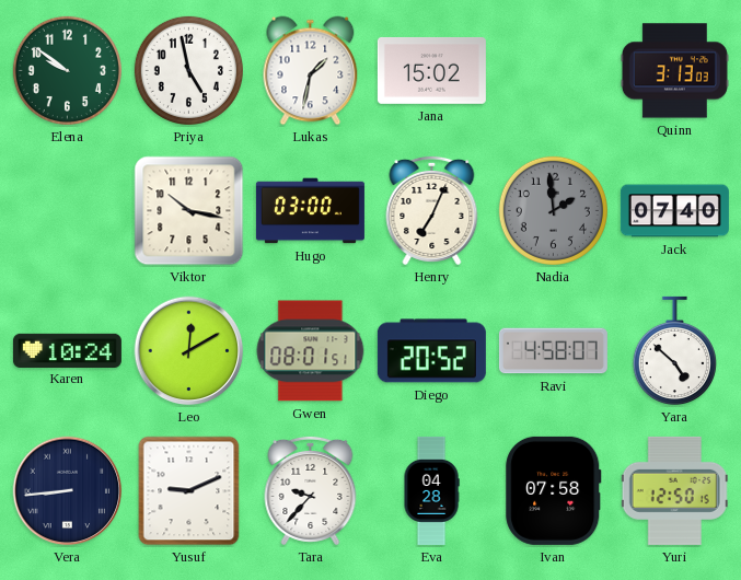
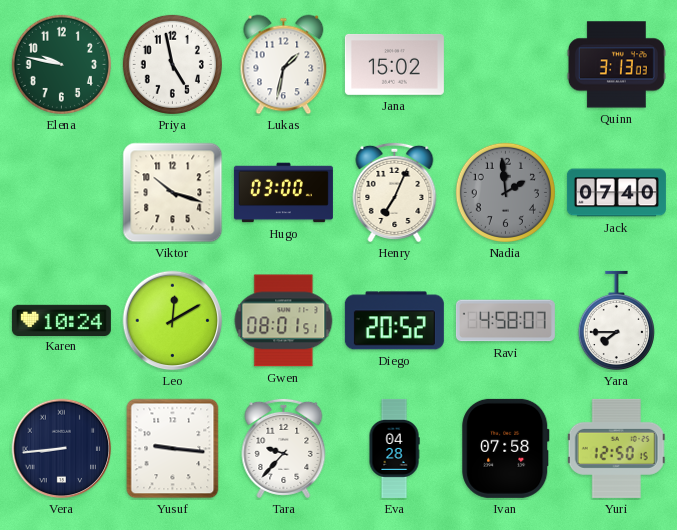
Elena: 9:51 -> 9:47 (61, 64)
Viktor: 10:17 -> 10:18 (173, 193)
Yara: 4:52 -> 7:45 (616, 321)
Yusuf: 9:11 -> 9:16 (173, 449)
